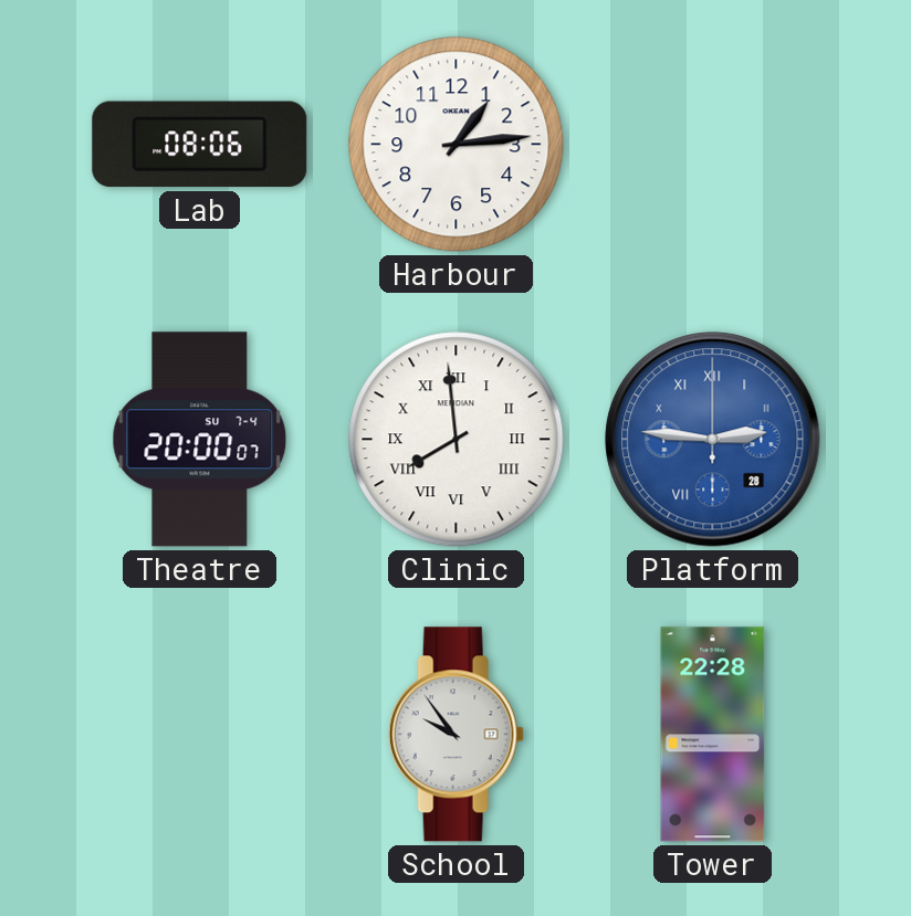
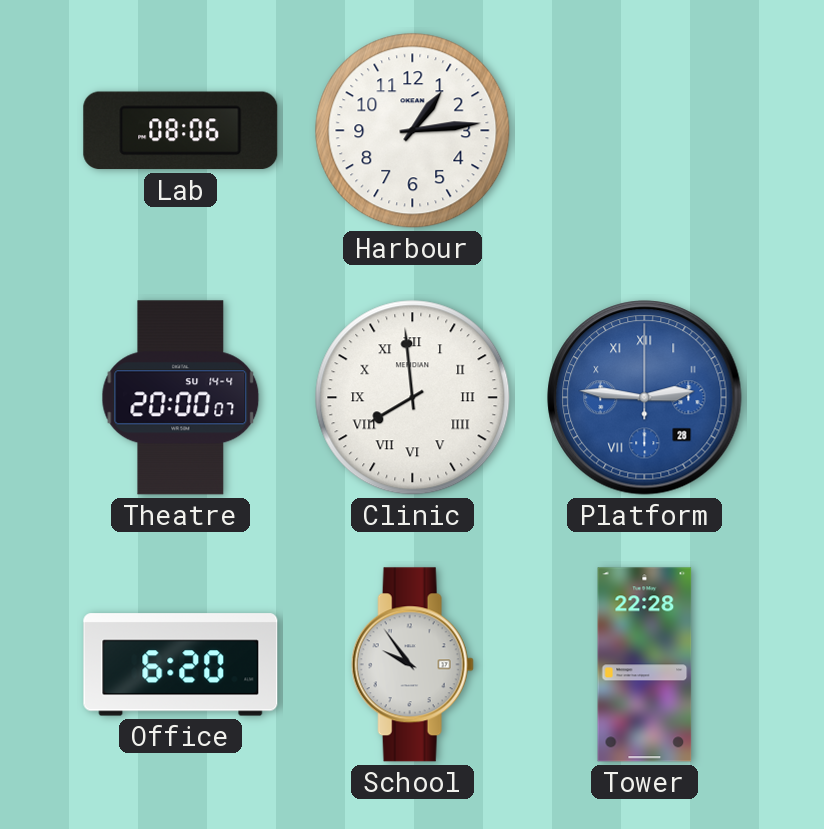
Theatre date: SU 7-4 -> SU 14-4 (181, 398)
Office: none -> 6:20 (181, 665)
